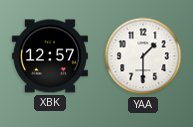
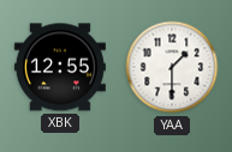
XBK: 12:57 -> 12:55 (60, 67)
